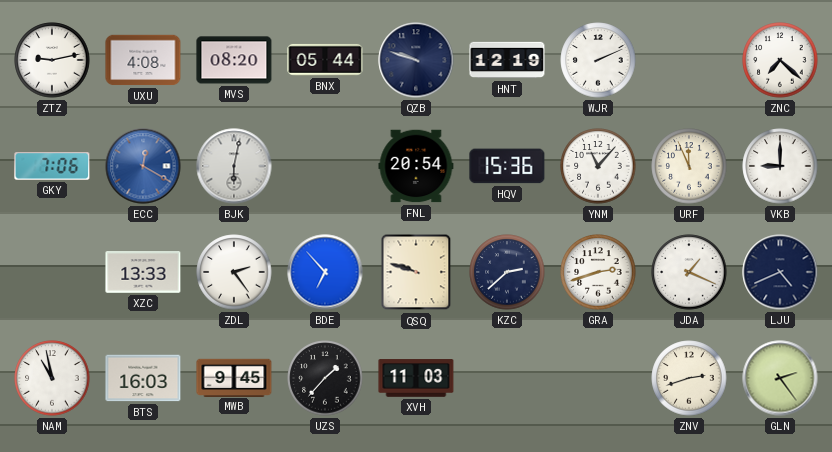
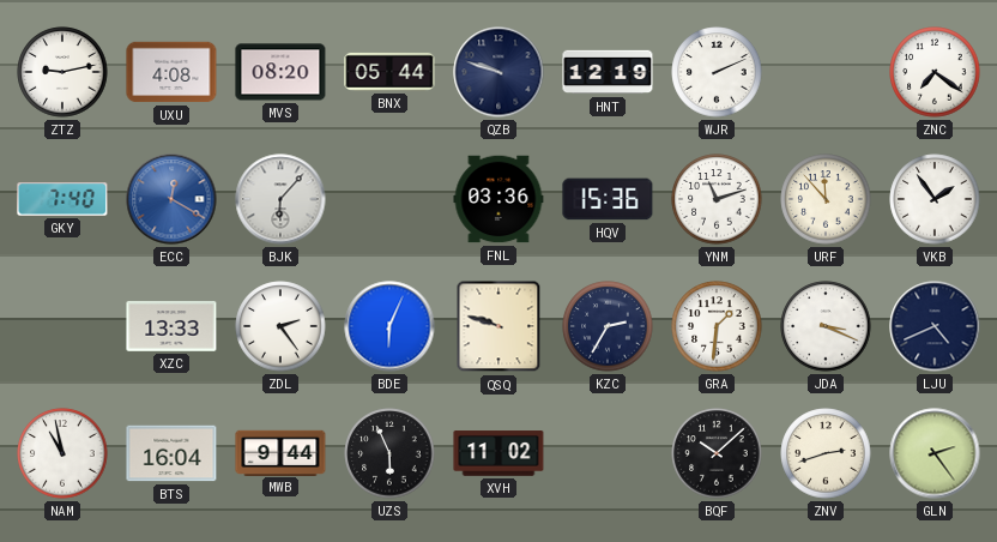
ZNC: 7:22 -> 7:21 (935, 72)
GKY: 7:06 -> 7:40 (62, 199)
BJK: 6:02 -> 6:07 (280, 199)
FNL: 20:54 -> 03:36 (498, 199)
YNM: 11:07 -> 11:12 (717, 199)
URF: 11:56 -> 11:53 (826, 199)
VKB: 9:00 -> 1:54 (935, 199)
BDE: 6:53 -> 6:04 (389, 326)
KZC: 2:38 -> 2:35 (608, 326)
GRA: 2:42 -> 1:31 (717, 326)
JDA: 1:19 -> 3:19 (826, 326)
BTS: 16:03 -> 16:04 (171, 453)
MWB: 9:45 -> 9:44 (280, 452)
UZS: 1:37 -> 5:56 (389, 453)
XVH: 11:03 -> 11:02 (498, 453)
BQF: none -> 10:08 (717, 453)
